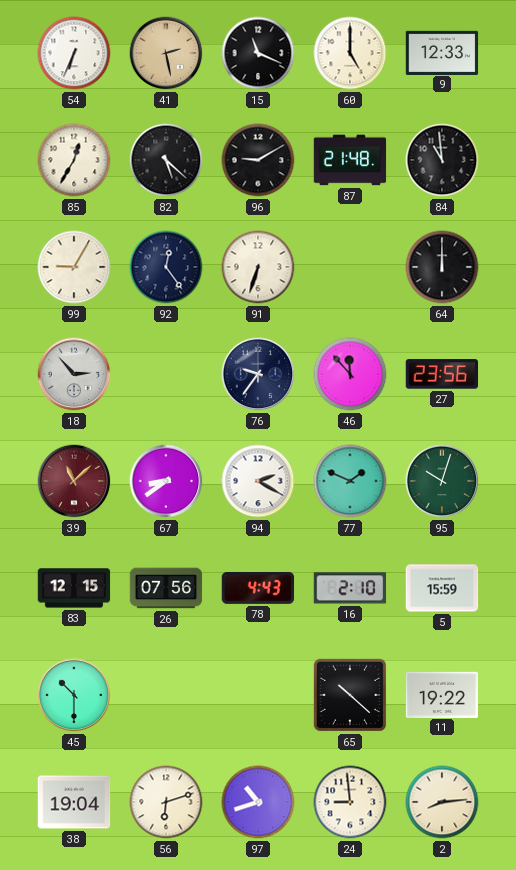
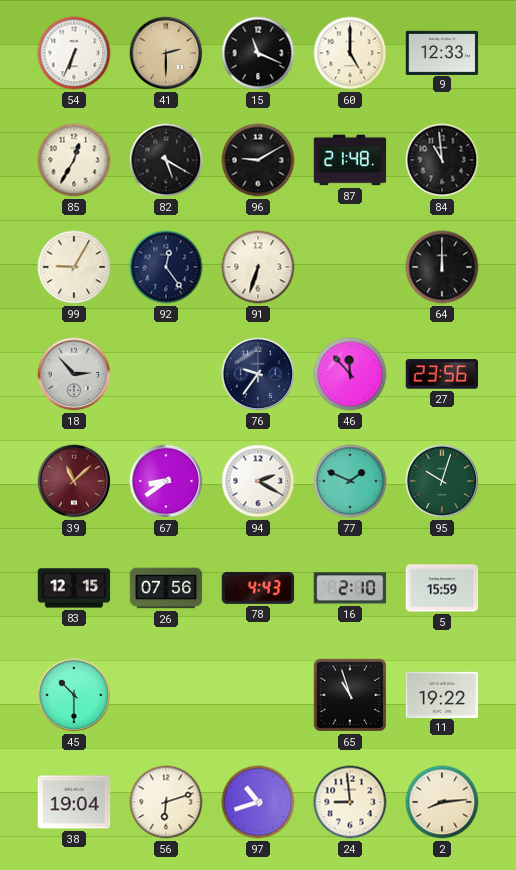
41: 2:28 -> 2:30 (166, 53)
82: 5:22 -> 5:20 (166, 160)
65: 10:22 -> 10:57 (350, 695)
